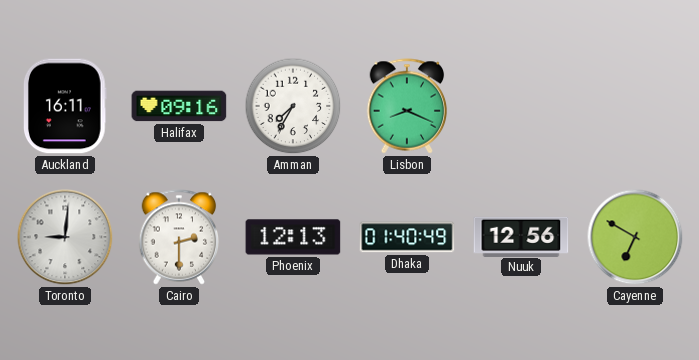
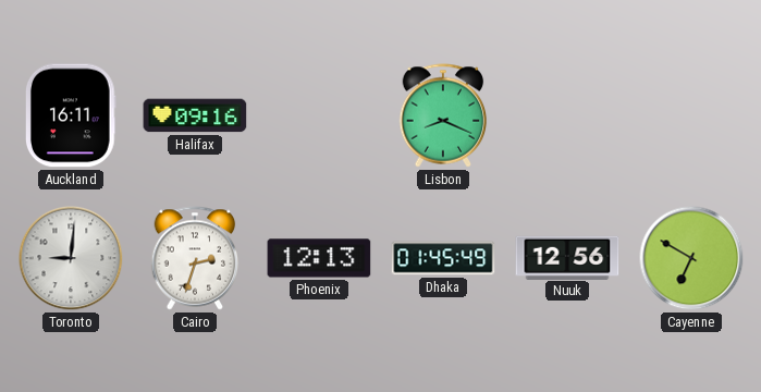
Amman: 7:35 -> none (293, 106)
Cairo: 2:30 -> 2:33 (195, 258)
Dhaka: 01:40 -> 01:45 (443, 258)
